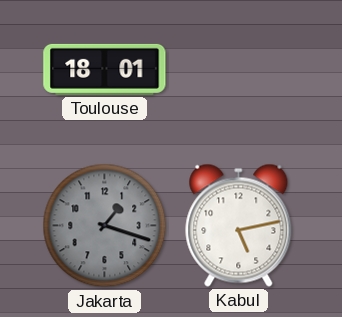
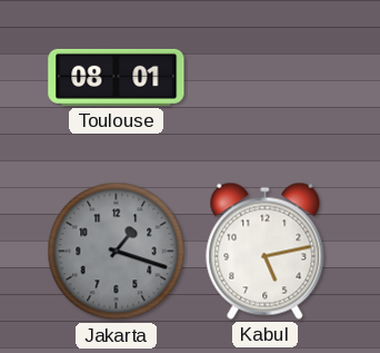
Toulouse: 18:01 -> 08:01 (117, 77)
